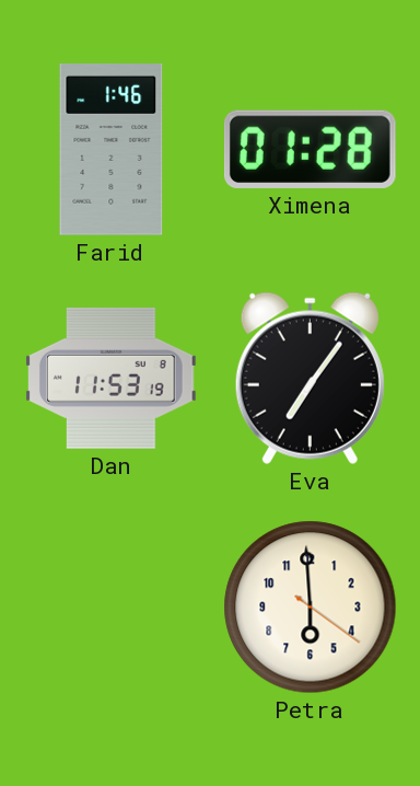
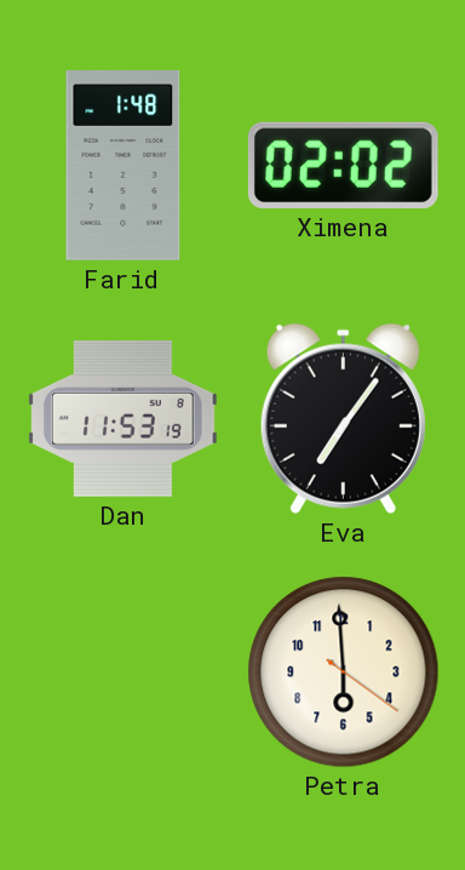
Farid: 1:46 -> 1:48 (124, 166)
Ximena: 01:28 -> 02:02 (343, 165)
